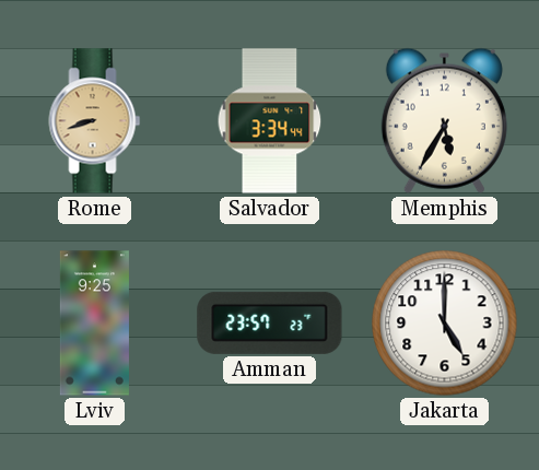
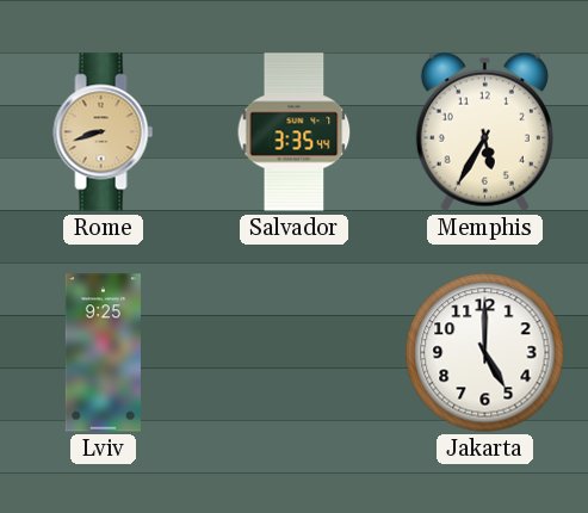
Salvador: 3:34 -> 3:35 (295, 132)
Amman: 23:57 -> none (270, 322)
